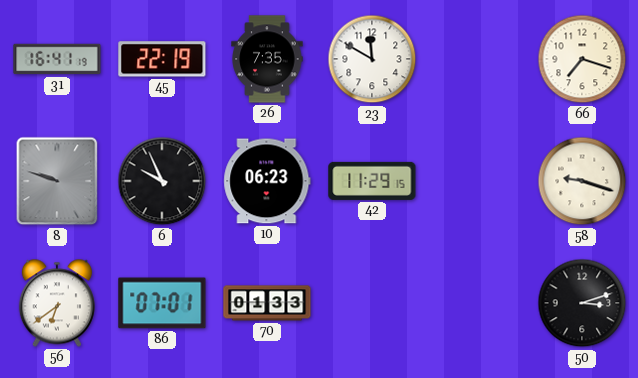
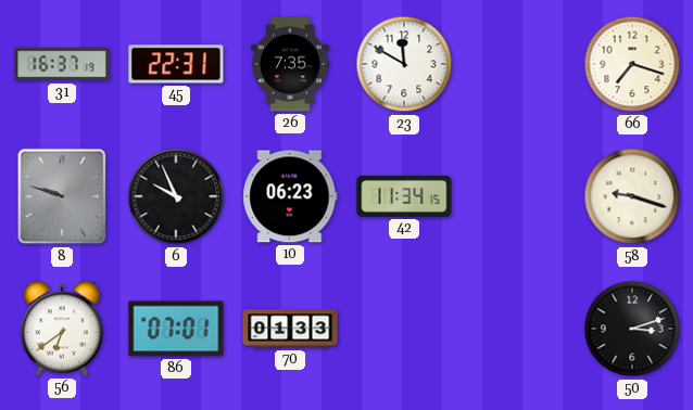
31: 16:41 -> 16:37 (62, 64)
45: 22:19 -> 22:31 (176, 64)
42: 11:29 -> 11:34 (404, 196)
